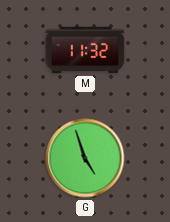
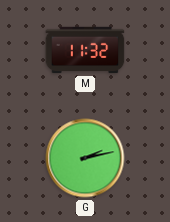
G: 4:57 -> 2:13 (85, 158)
